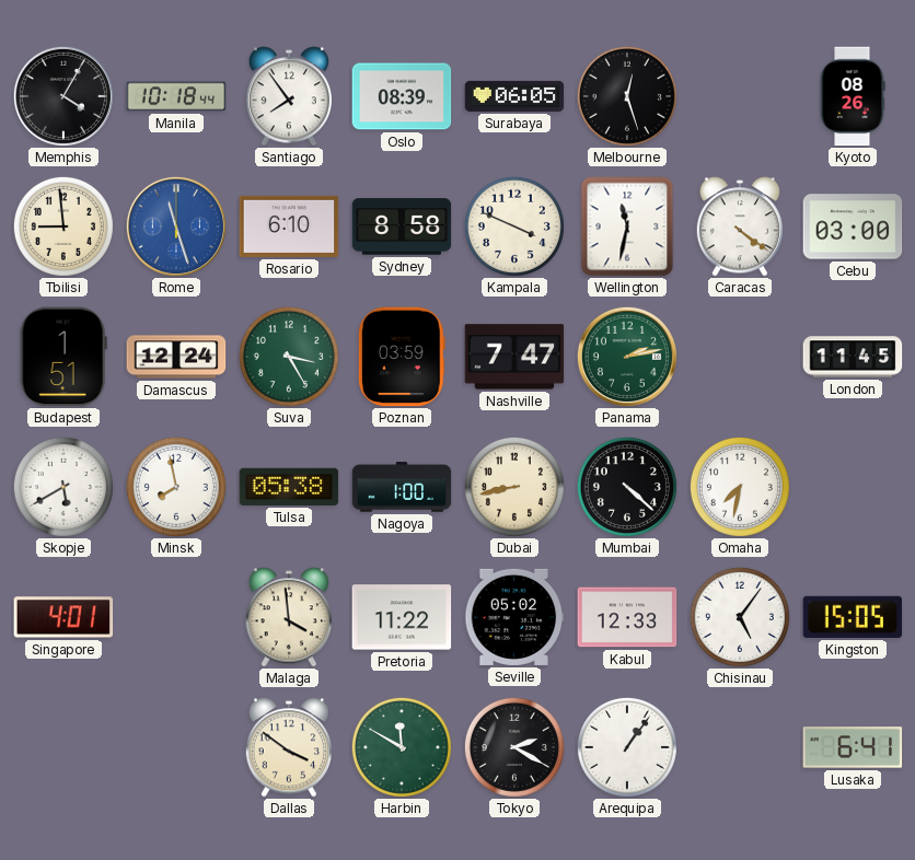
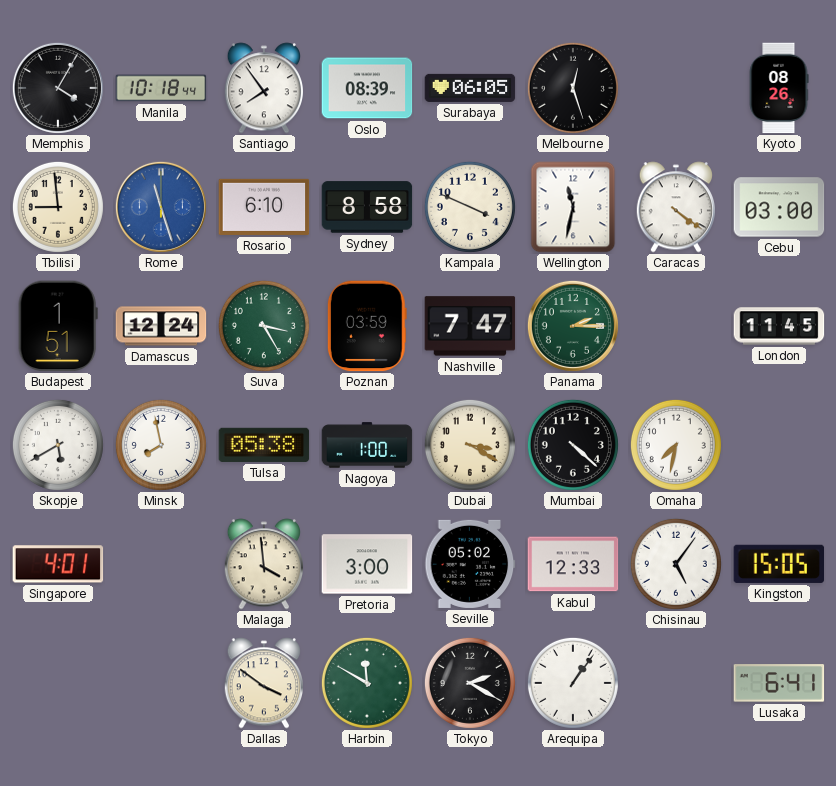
Panama: 2:13 -> 2:15 (573, 326)
Dubai: 8:43 -> 3:20 (470, 445)
Pretoria: 11:22 -> 3:00 (367, 564)
